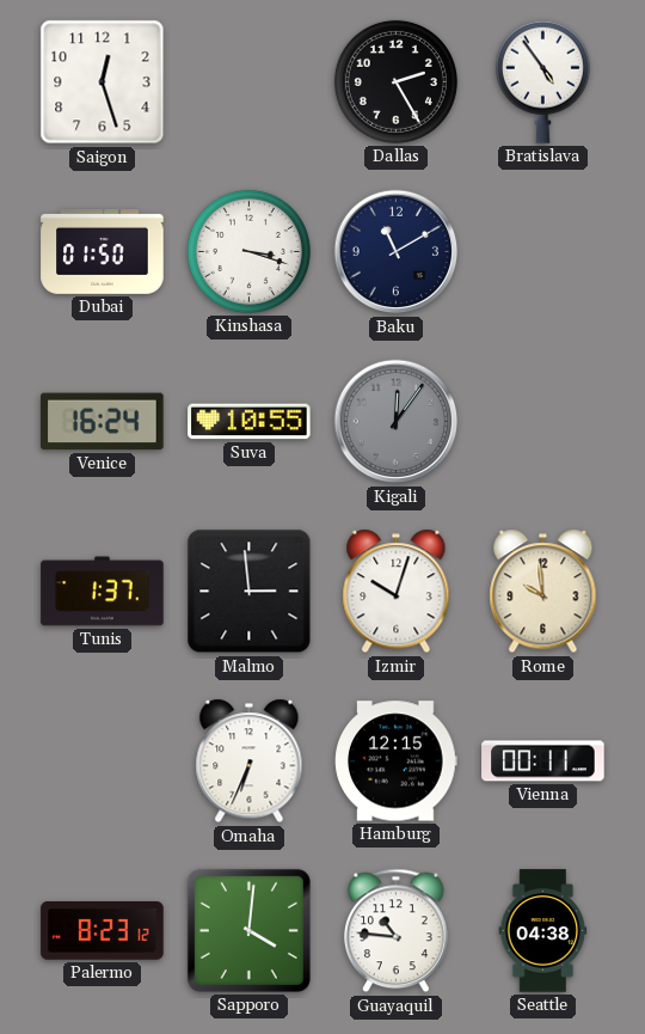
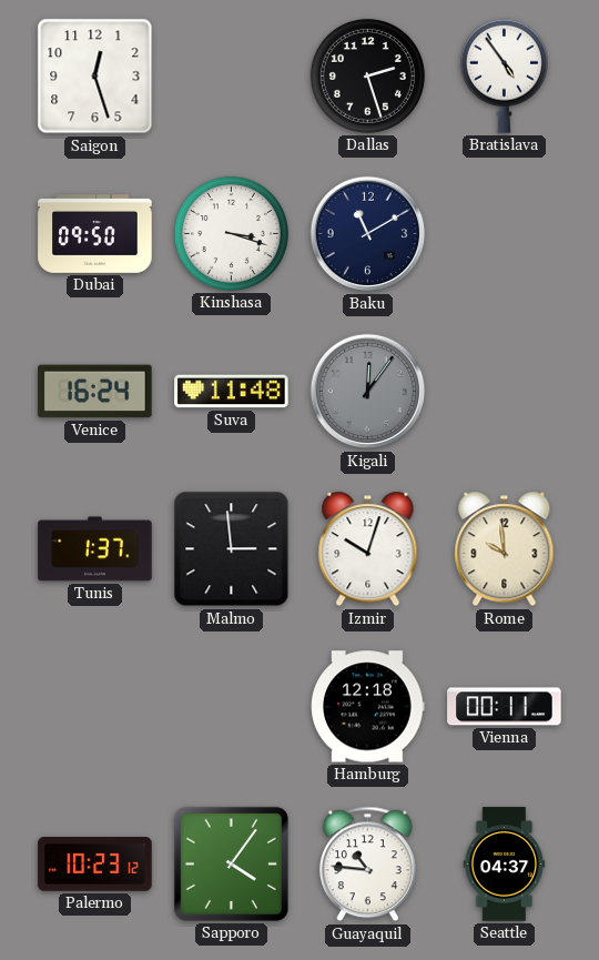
Dallas: 2:25 -> 2:27 (367, 75)
Dubai: 01:50 -> 09:50 (95, 234)
Suva: 10:55 -> 11:48 (232, 392)
Omaha: 6:34 -> none (250, 761)
Hamburg: 12:15 -> 12:18 (368, 707)
Palermo: 8:23 -> 10:23 (95, 865)
Sapporo: 4:01 -> 4:06 (231, 863)
Seattle: 04:38 -> 04:37 (505, 865)
